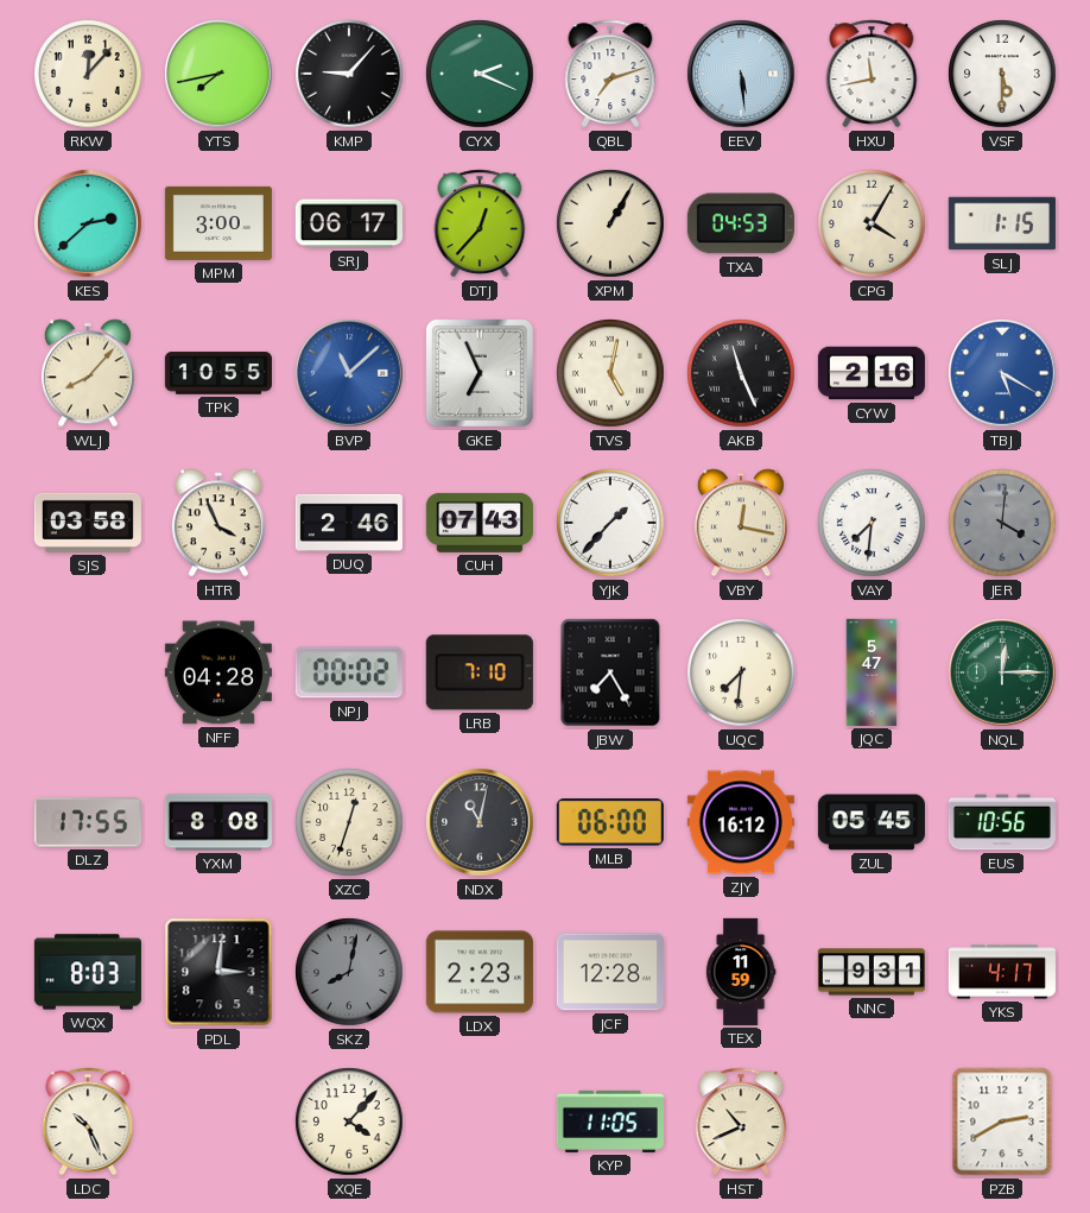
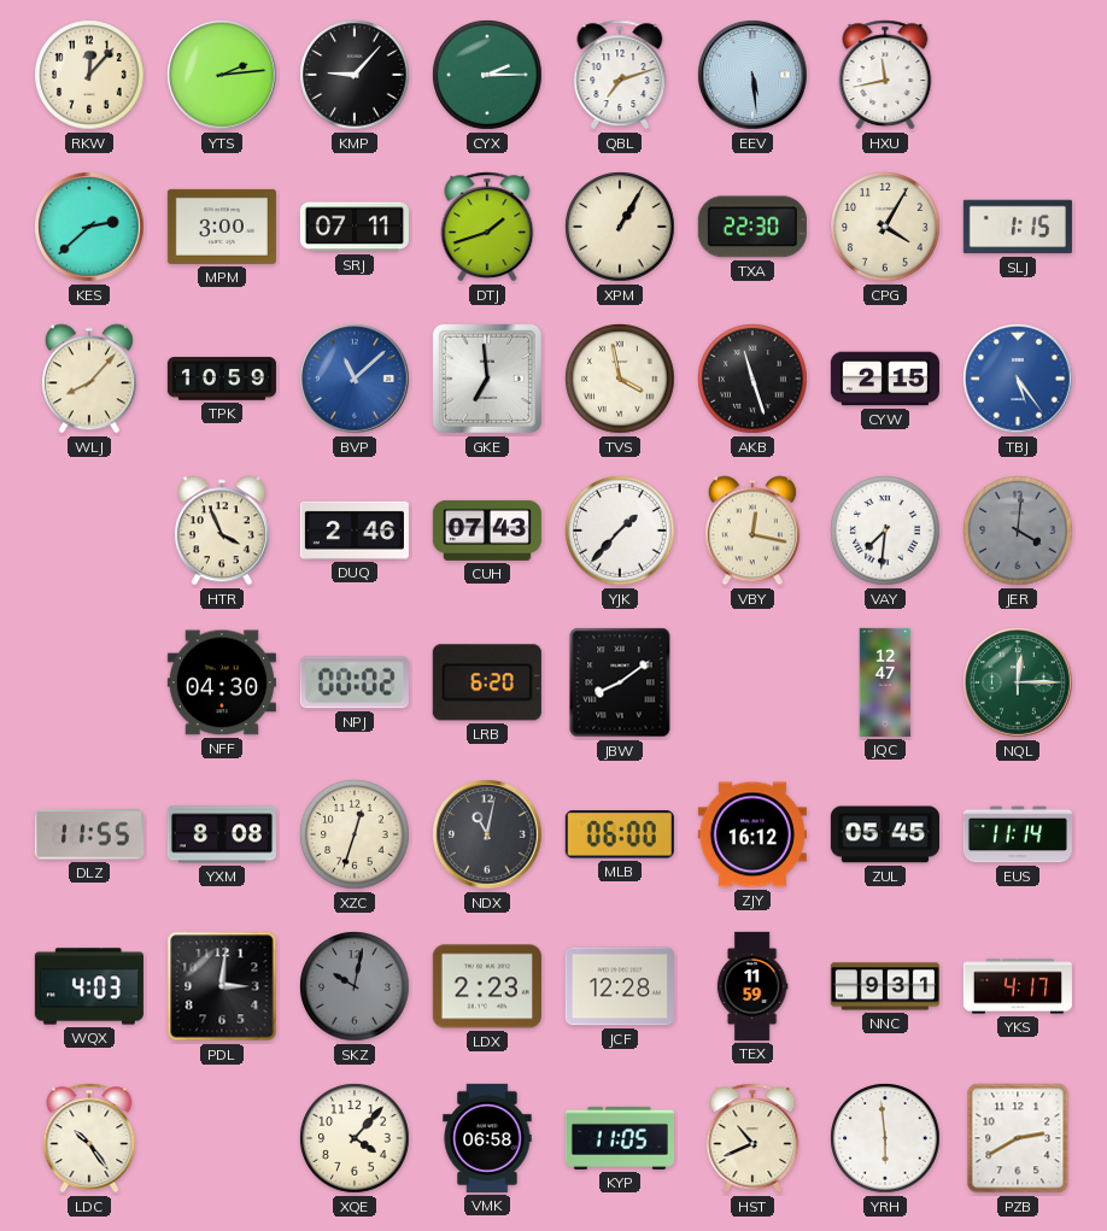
YTS: 7:43 -> 2:14 (222, 75)
CYX: 2:19 -> 2:15 (487, 75)
VSF: 5:30 -> none (1002, 74)
SRJ: 06:17 -> 07:11 (355, 227)
DTJ: 12:37 -> 1:42 (487, 227)
TXA: 04:53 -> 22:30 (752, 227)
TPK: 10:55 -> 10:59 (222, 379)
GKE: 6:56 -> 6:59 (487, 379)
TVS: 5:02 -> 3:58 (620, 379)
AKB: 11:26 -> 11:27 (752, 379)
CYW: 2:16 -> 2:15 (885, 379)
TBJ: 5:20 -> 5:24 (1018, 379)
SJS: 03:58 -> none (88, 523)
NFF: 04:28 -> 04:30 (222, 682)
LRB: 7:10 -> 6:20 (487, 682)
JBW: 7:25 -> 8:09 (620, 682)
UQC: 7:31 -> none (741, 672)
JQC: 5:47 -> 12:47 (885, 682)
DLZ: 17:55 -> 11:55 (89, 834)
EUS: 10:56 -> 11:14 (1018, 834)
WQX: 8:03 -> 4:03 (89, 986)
SKZ: 8:02 -> 10:02 (355, 986)
LDC: 10:26 -> 10:24 (89, 1138)
VMK: none -> 06:58 (487, 1138)
YRH: none -> 5:59 (885, 1138)
